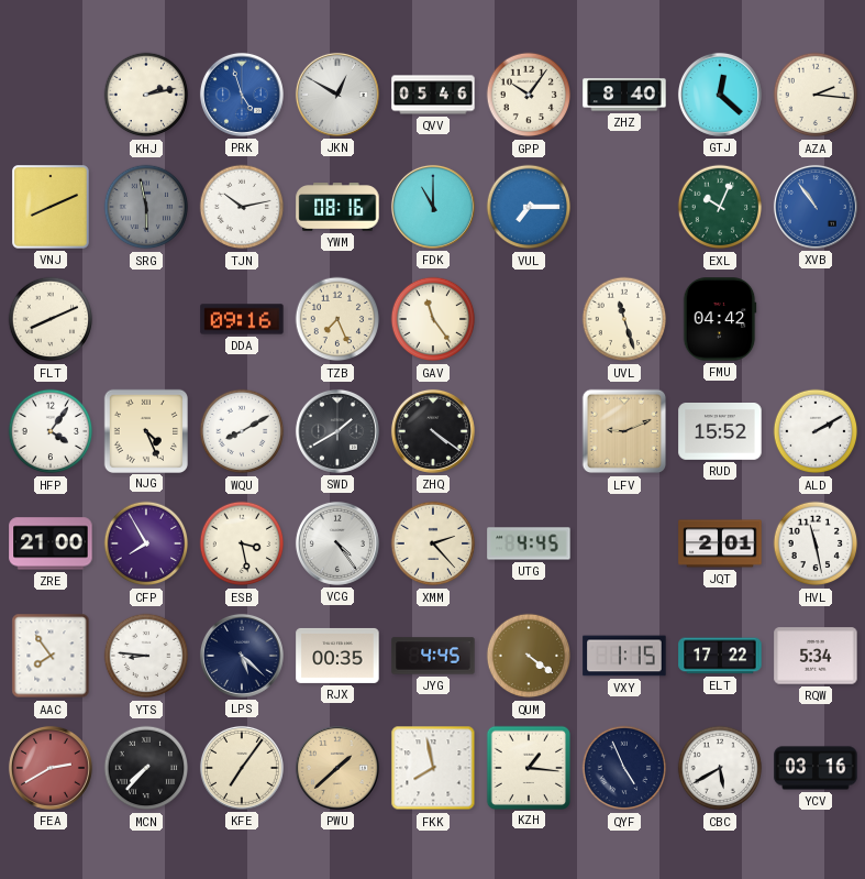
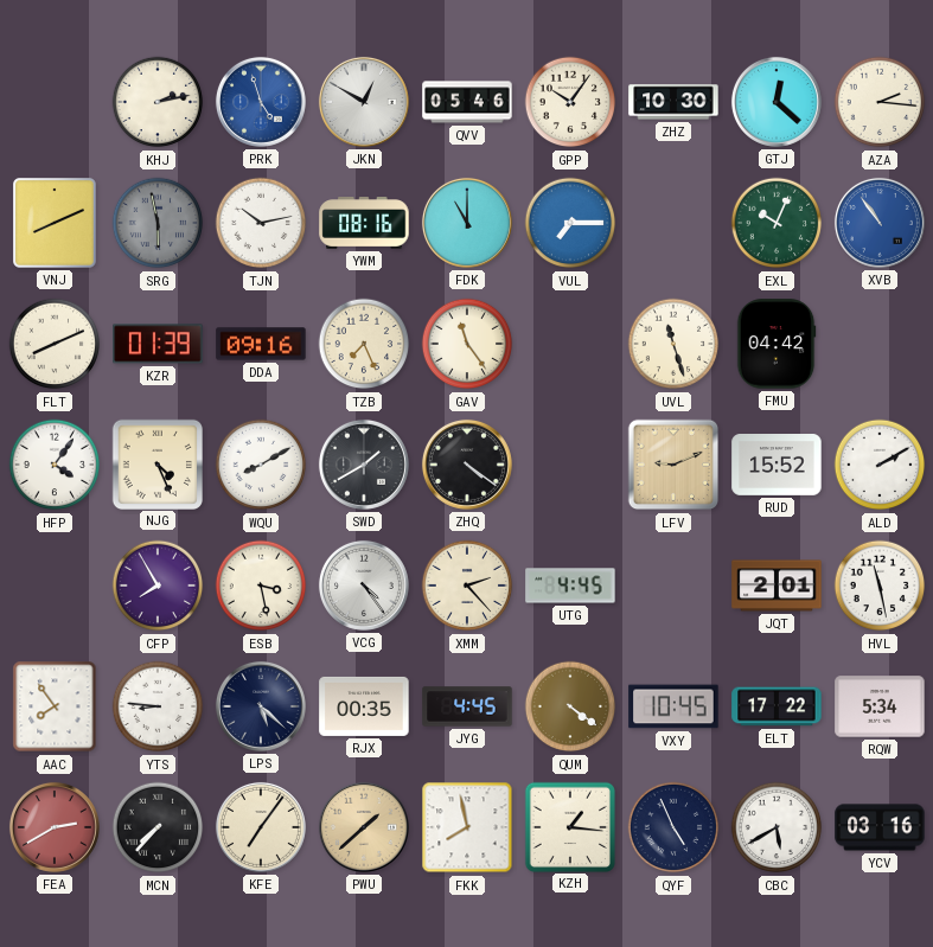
ZHZ: 8:40 -> 10:30 (673, 102)
KZR: none -> 01:39 (158, 344)
ZRE: 21:00 -> none (51, 543)
VXY: 1:15 -> 10:45 (673, 706)
